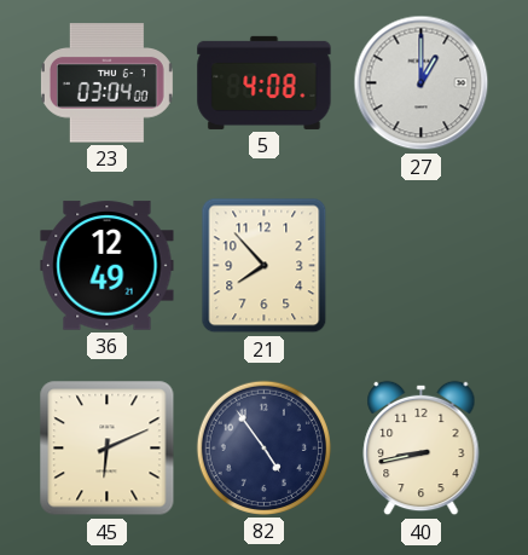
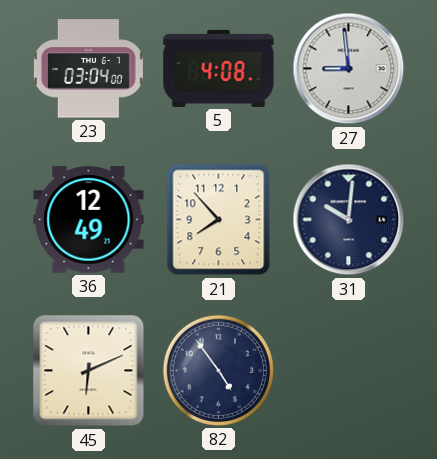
27: 1:00 -> 8:59 (349, 69)
31: none -> 10:01 (349, 220)
40: 8:43 -> none (422, 449)
